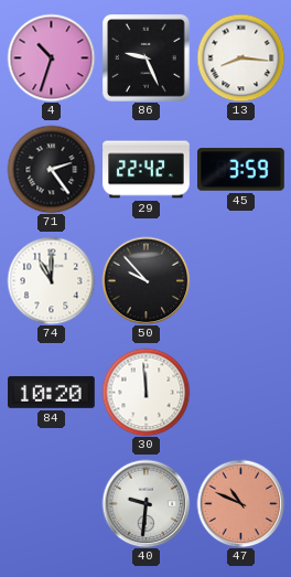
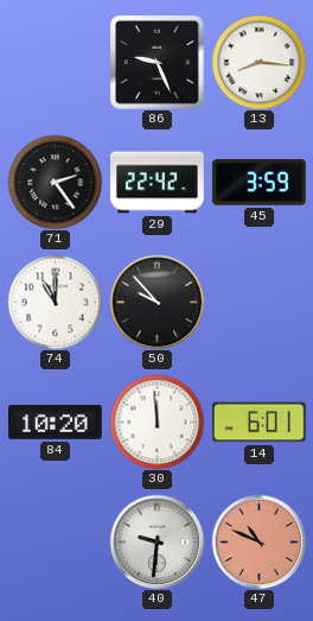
4: 10:33 -> none (51, 57)
14: none -> 6:01 (258, 423)
